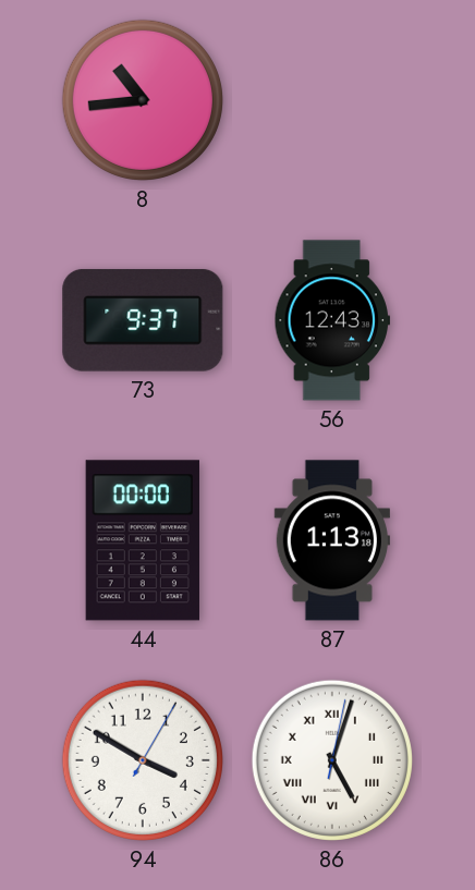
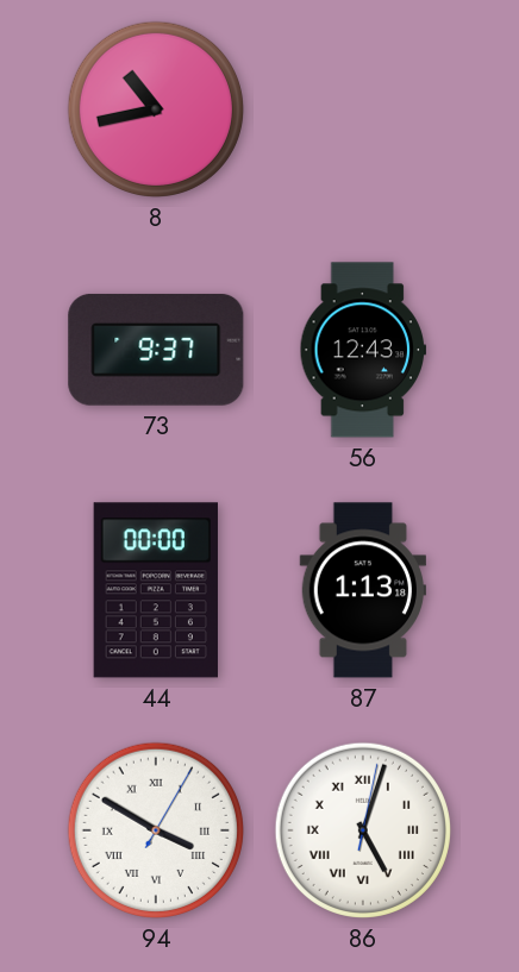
8: 10:44 -> 10:43 (156, 109)
94 numerals: Arabic -> Roman (156, 830)
